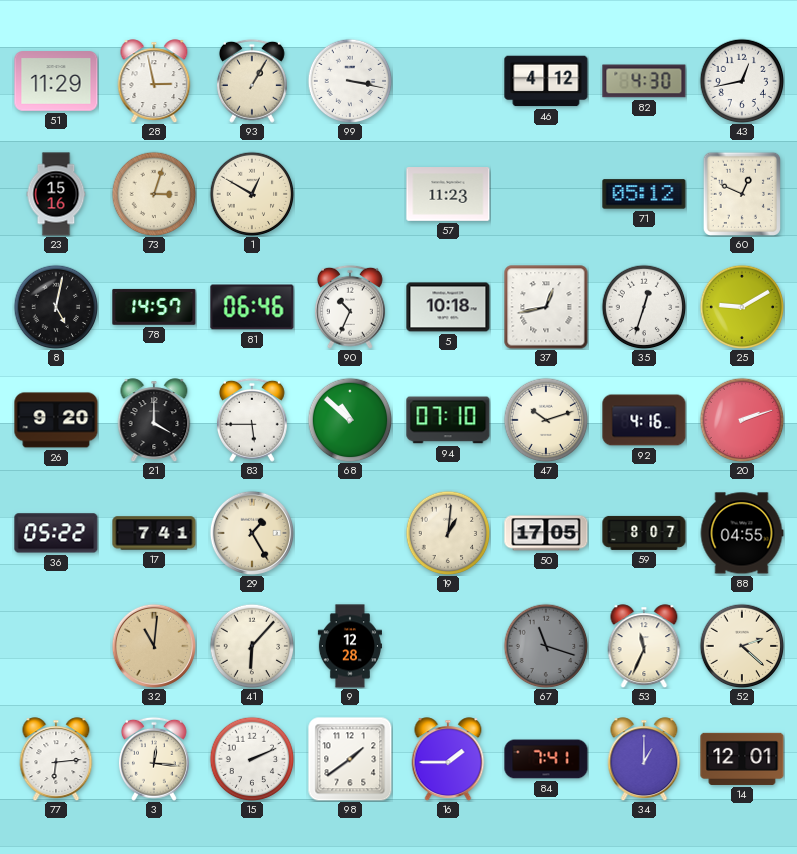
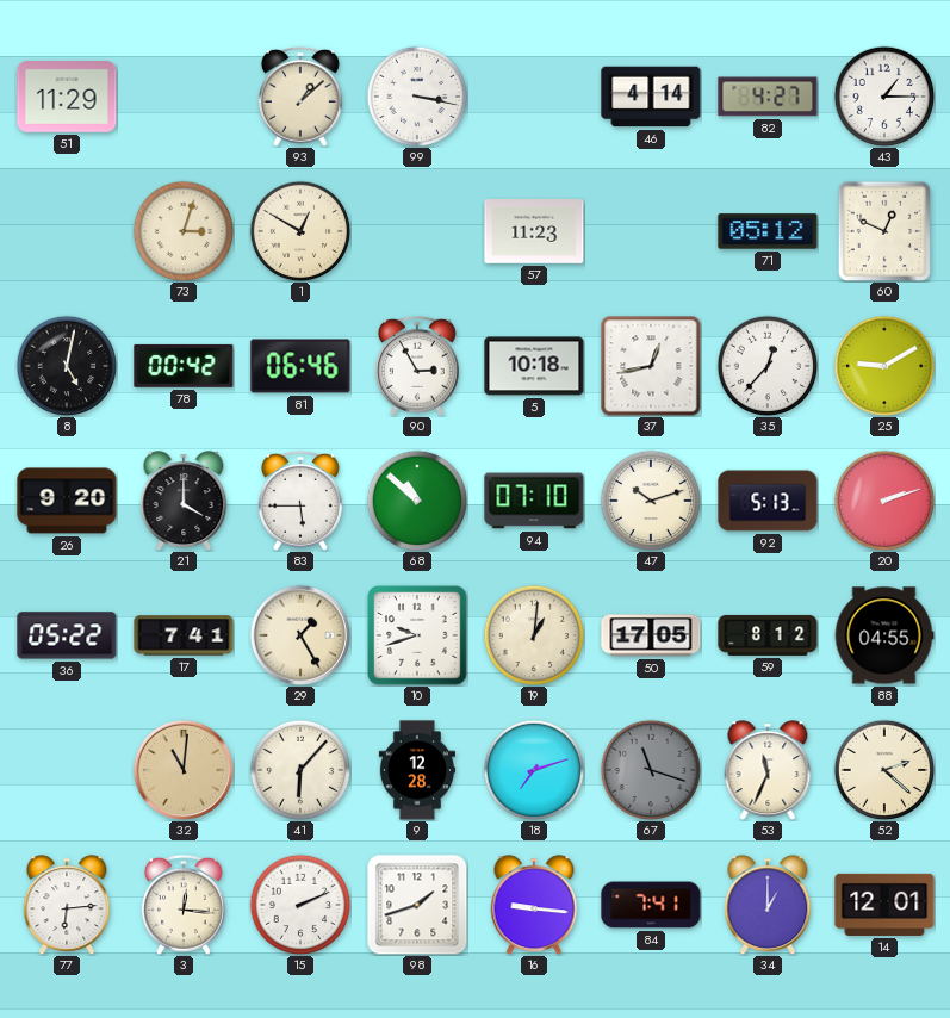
28: 2:58 -> none (154, 81)
93: 1:05 -> 1:08 (300, 97)
46: 4:12 -> 4:14 (651, 97)
82: 4:30 -> 4:27 (768, 97)
43: 12:43 -> 1:15 (884, 97)
23: 15:16 -> none (56, 194)
78: 14:57 -> 00:42 (184, 366)
90: 10:34 -> 2:55 (417, 366)
35: 12:33 -> 12:37 (768, 366)
92: 4:16 -> 5:13 (768, 501)
10: none -> 9:42 (417, 635)
59: 8:07 -> 8:12 (768, 635)
18: none -> 7:12 (534, 770)
98: 1:39 -> 1:42 (417, 905)
16: 1:45 -> 9:16 (534, 905)
